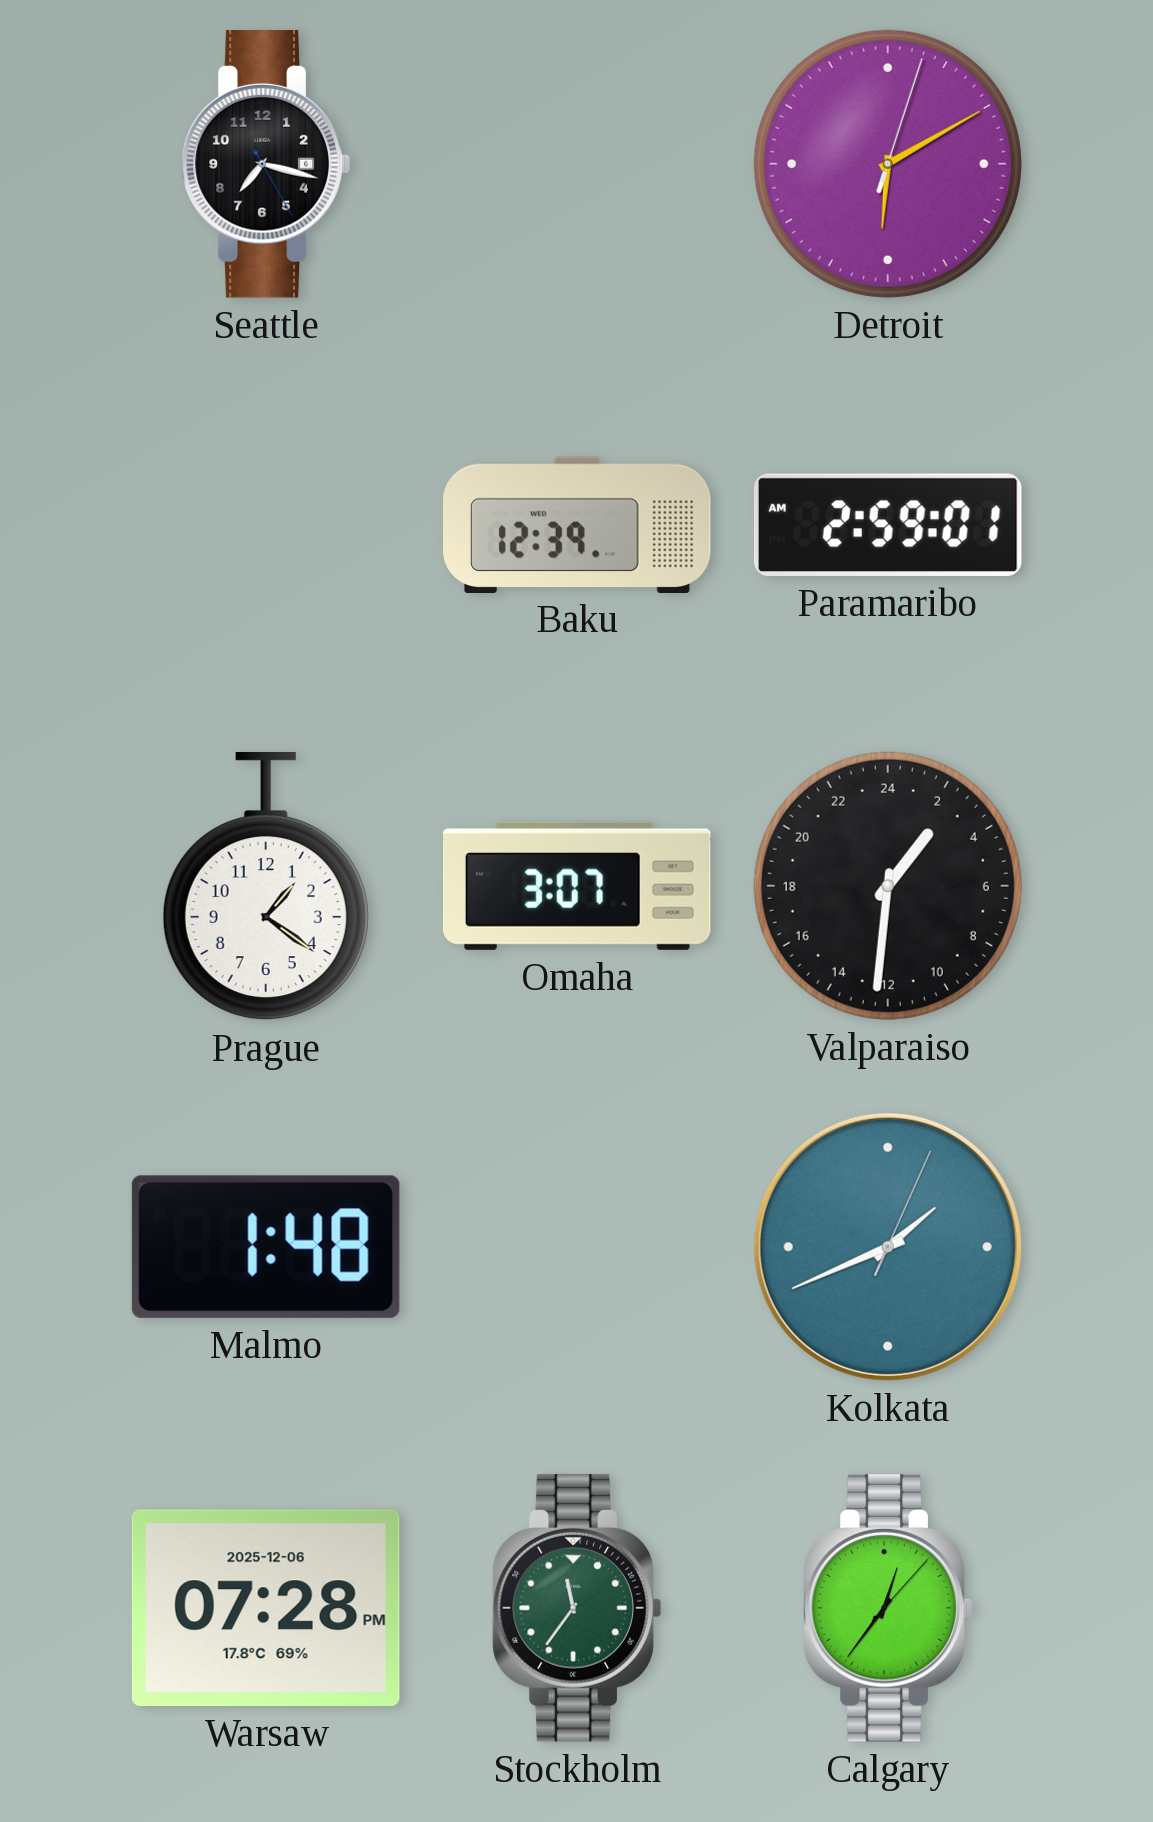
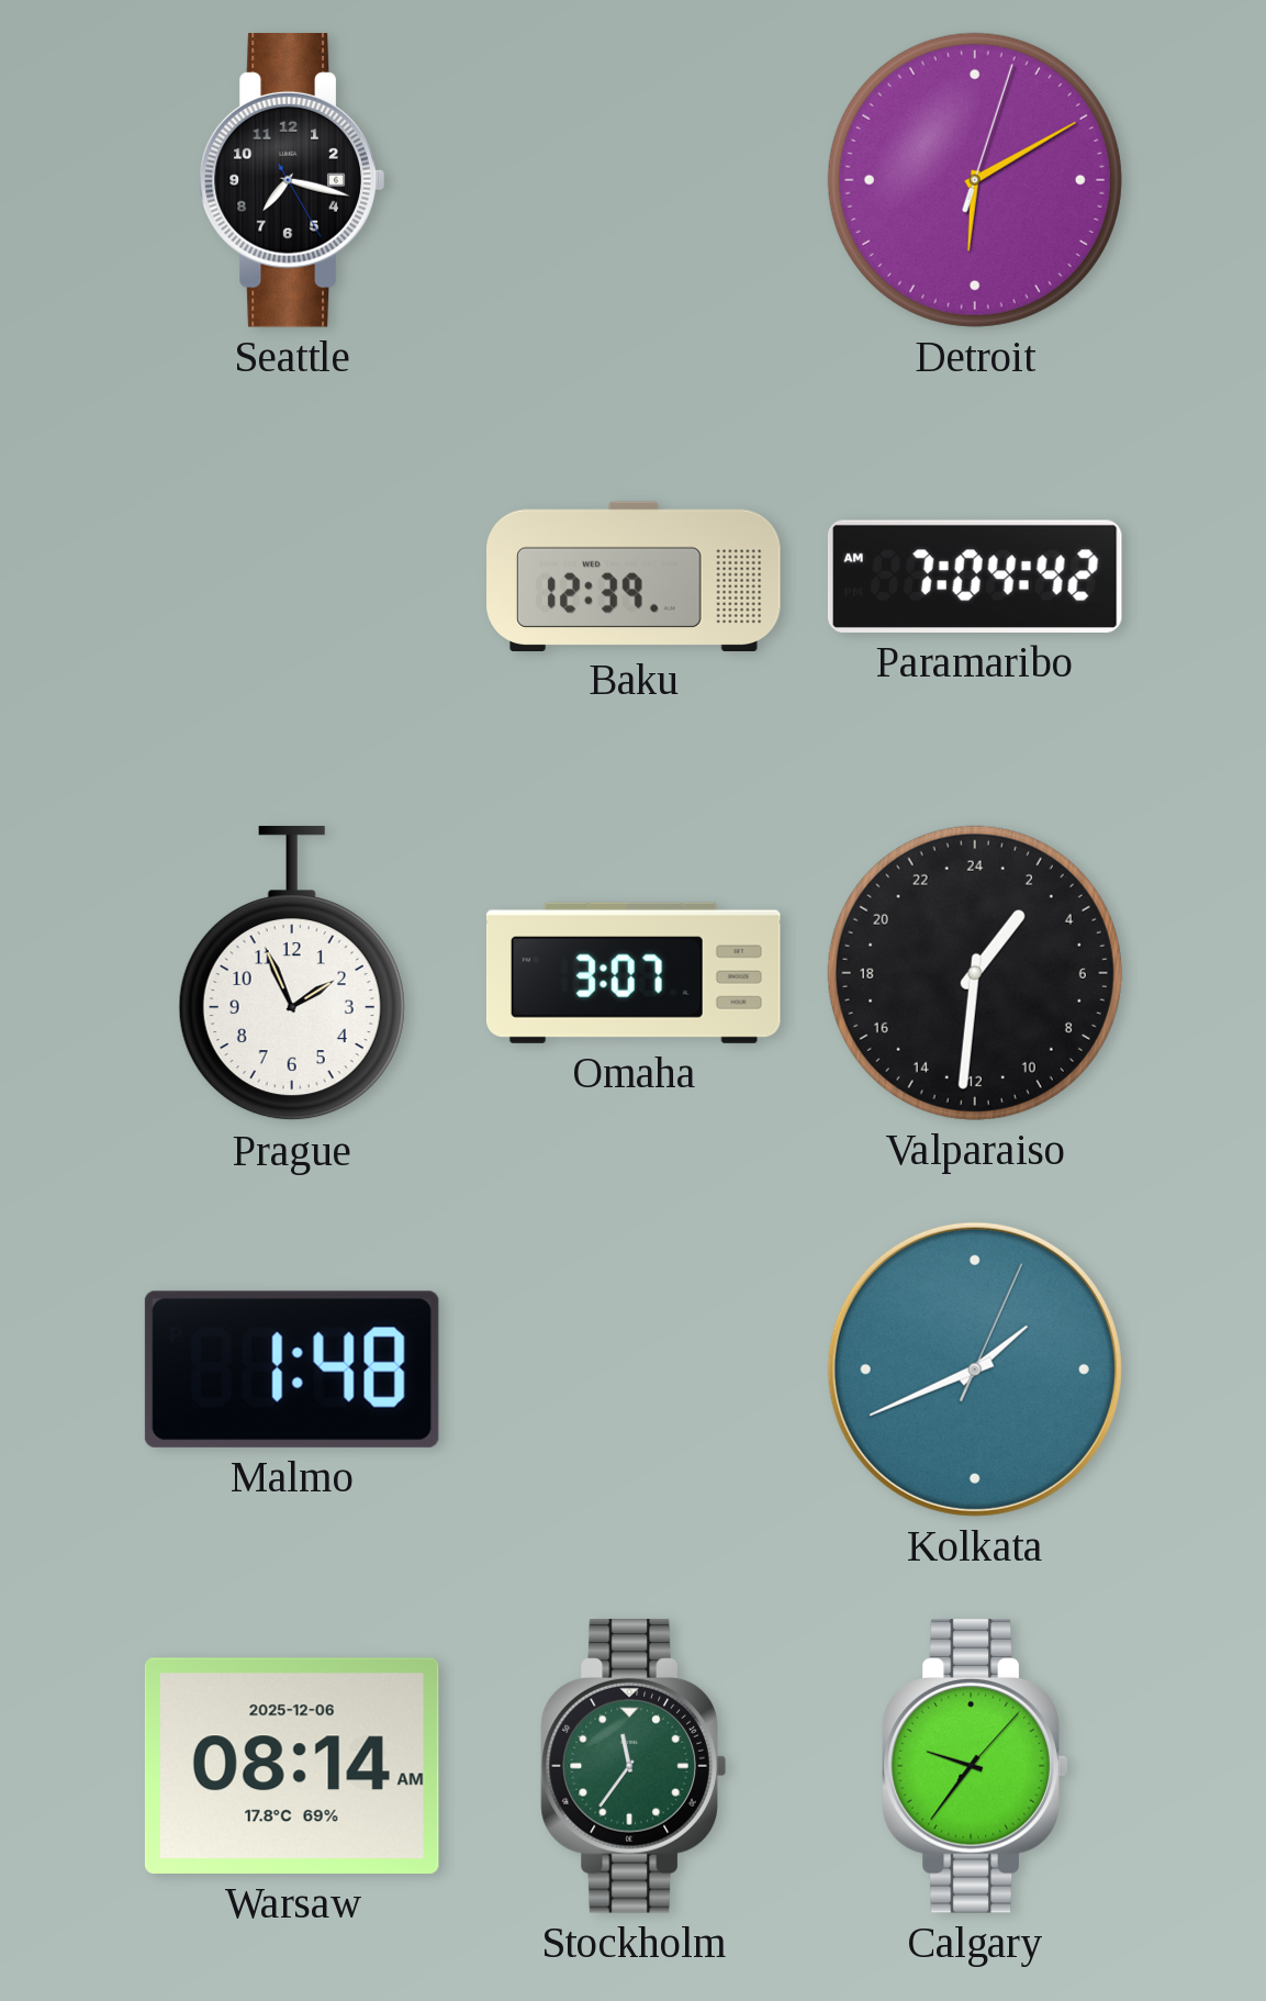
Paramaribo: 2:59 -> 7:04 (975, 577)
Prague: 1:21 -> 1:56 (292, 973)
Warsaw: 07:28 -> 08:14 (292, 1766)
Calgary: 12:36 -> 9:36 (975, 1767)
